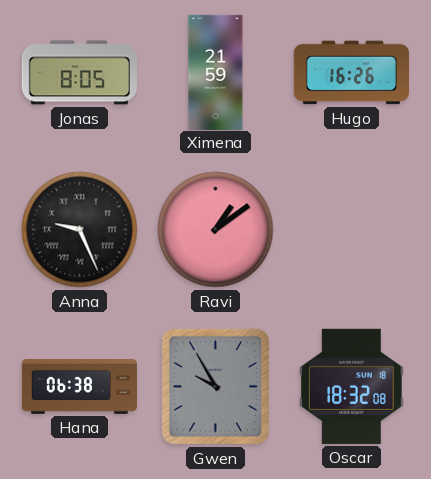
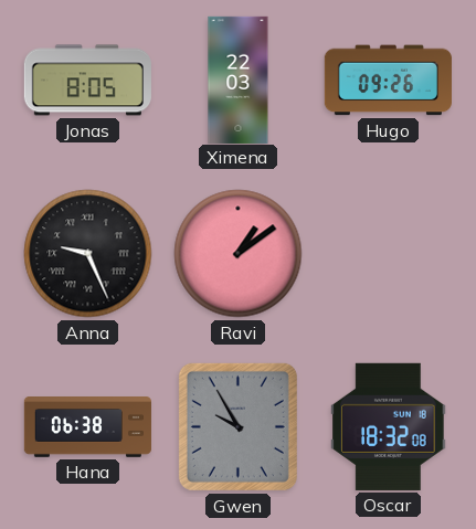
Ximena: 21:59 -> 22:03 (239, 80)
Hugo: 16:26 -> 09:26 (388, 81)
